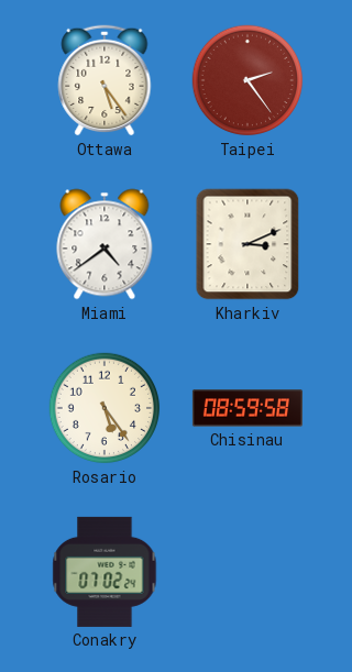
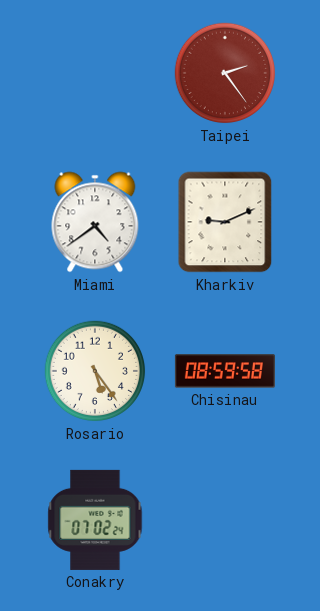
Ottawa: 5:24 -> none (105, 80)
Kharkiv: 3:11 -> 9:11 (225, 222)
